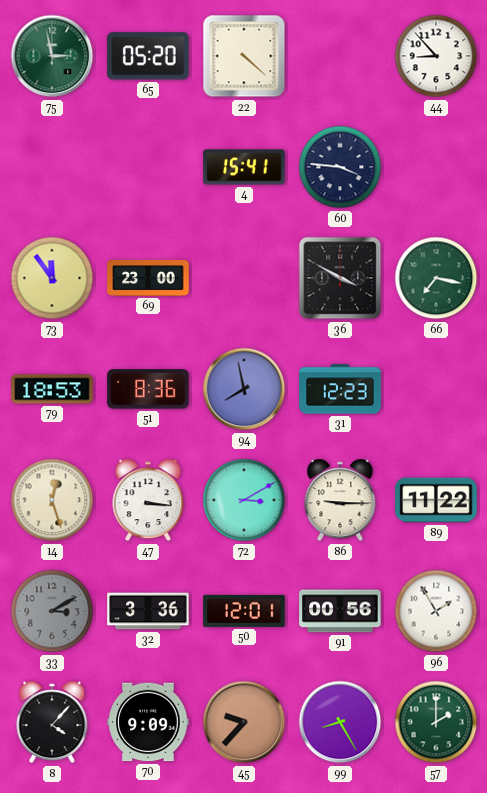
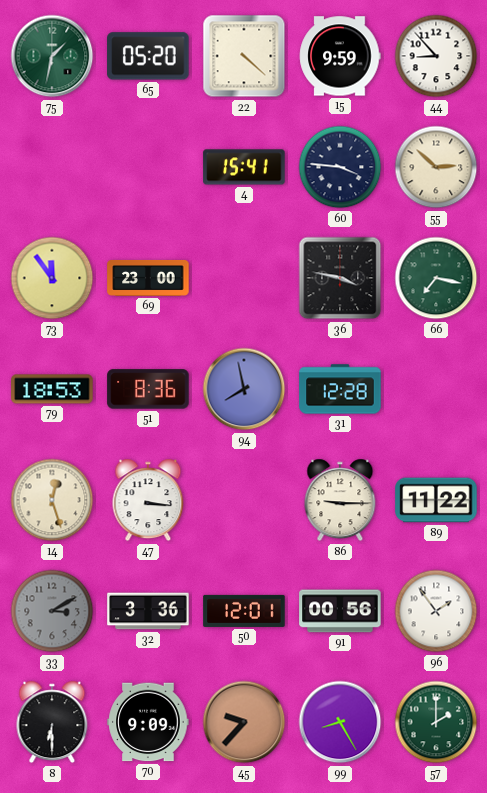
75: 2:58 -> 1:32 (52, 56)
15: none -> 9:59 (340, 56)
55: none -> 2:52 (436, 167)
36: 3:50 -> 3:47 (340, 278)
31: 12:23 -> 12:28 (340, 389)
72: 3:10 -> none (244, 500)
96: 1:55 -> 1:54 (436, 611)
8: 4:07 -> 6:30 (52, 722)
